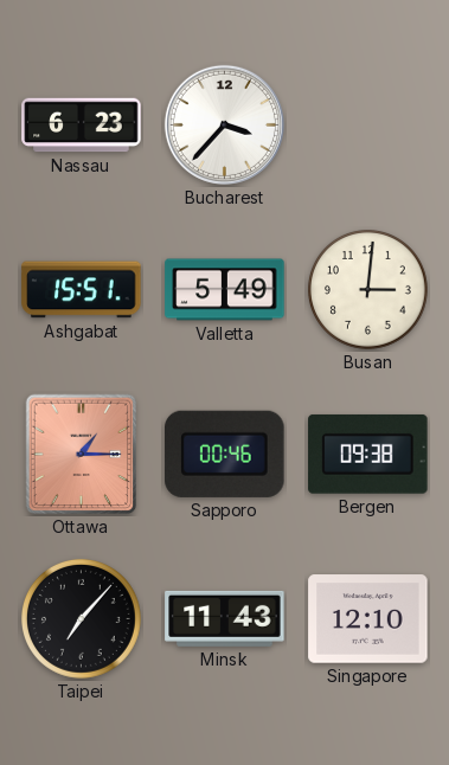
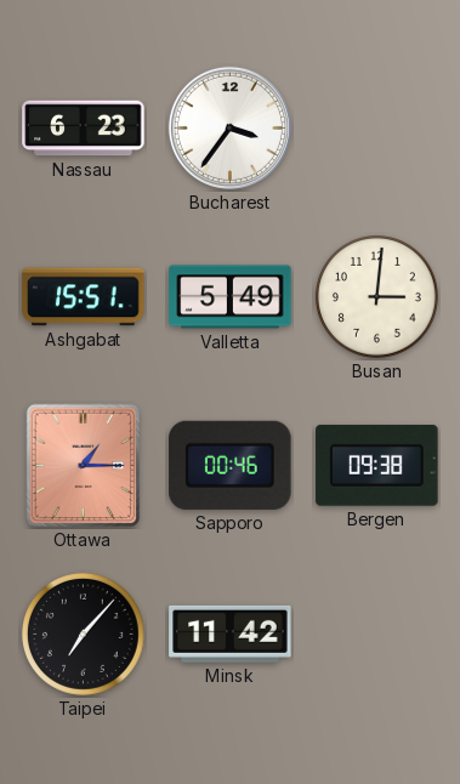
Bucharest: 3:37 -> 3:36 (229, 127)
Minsk: 11:43 -> 11:42 (231, 634)
Singapore: 12:10 -> none (368, 619)
